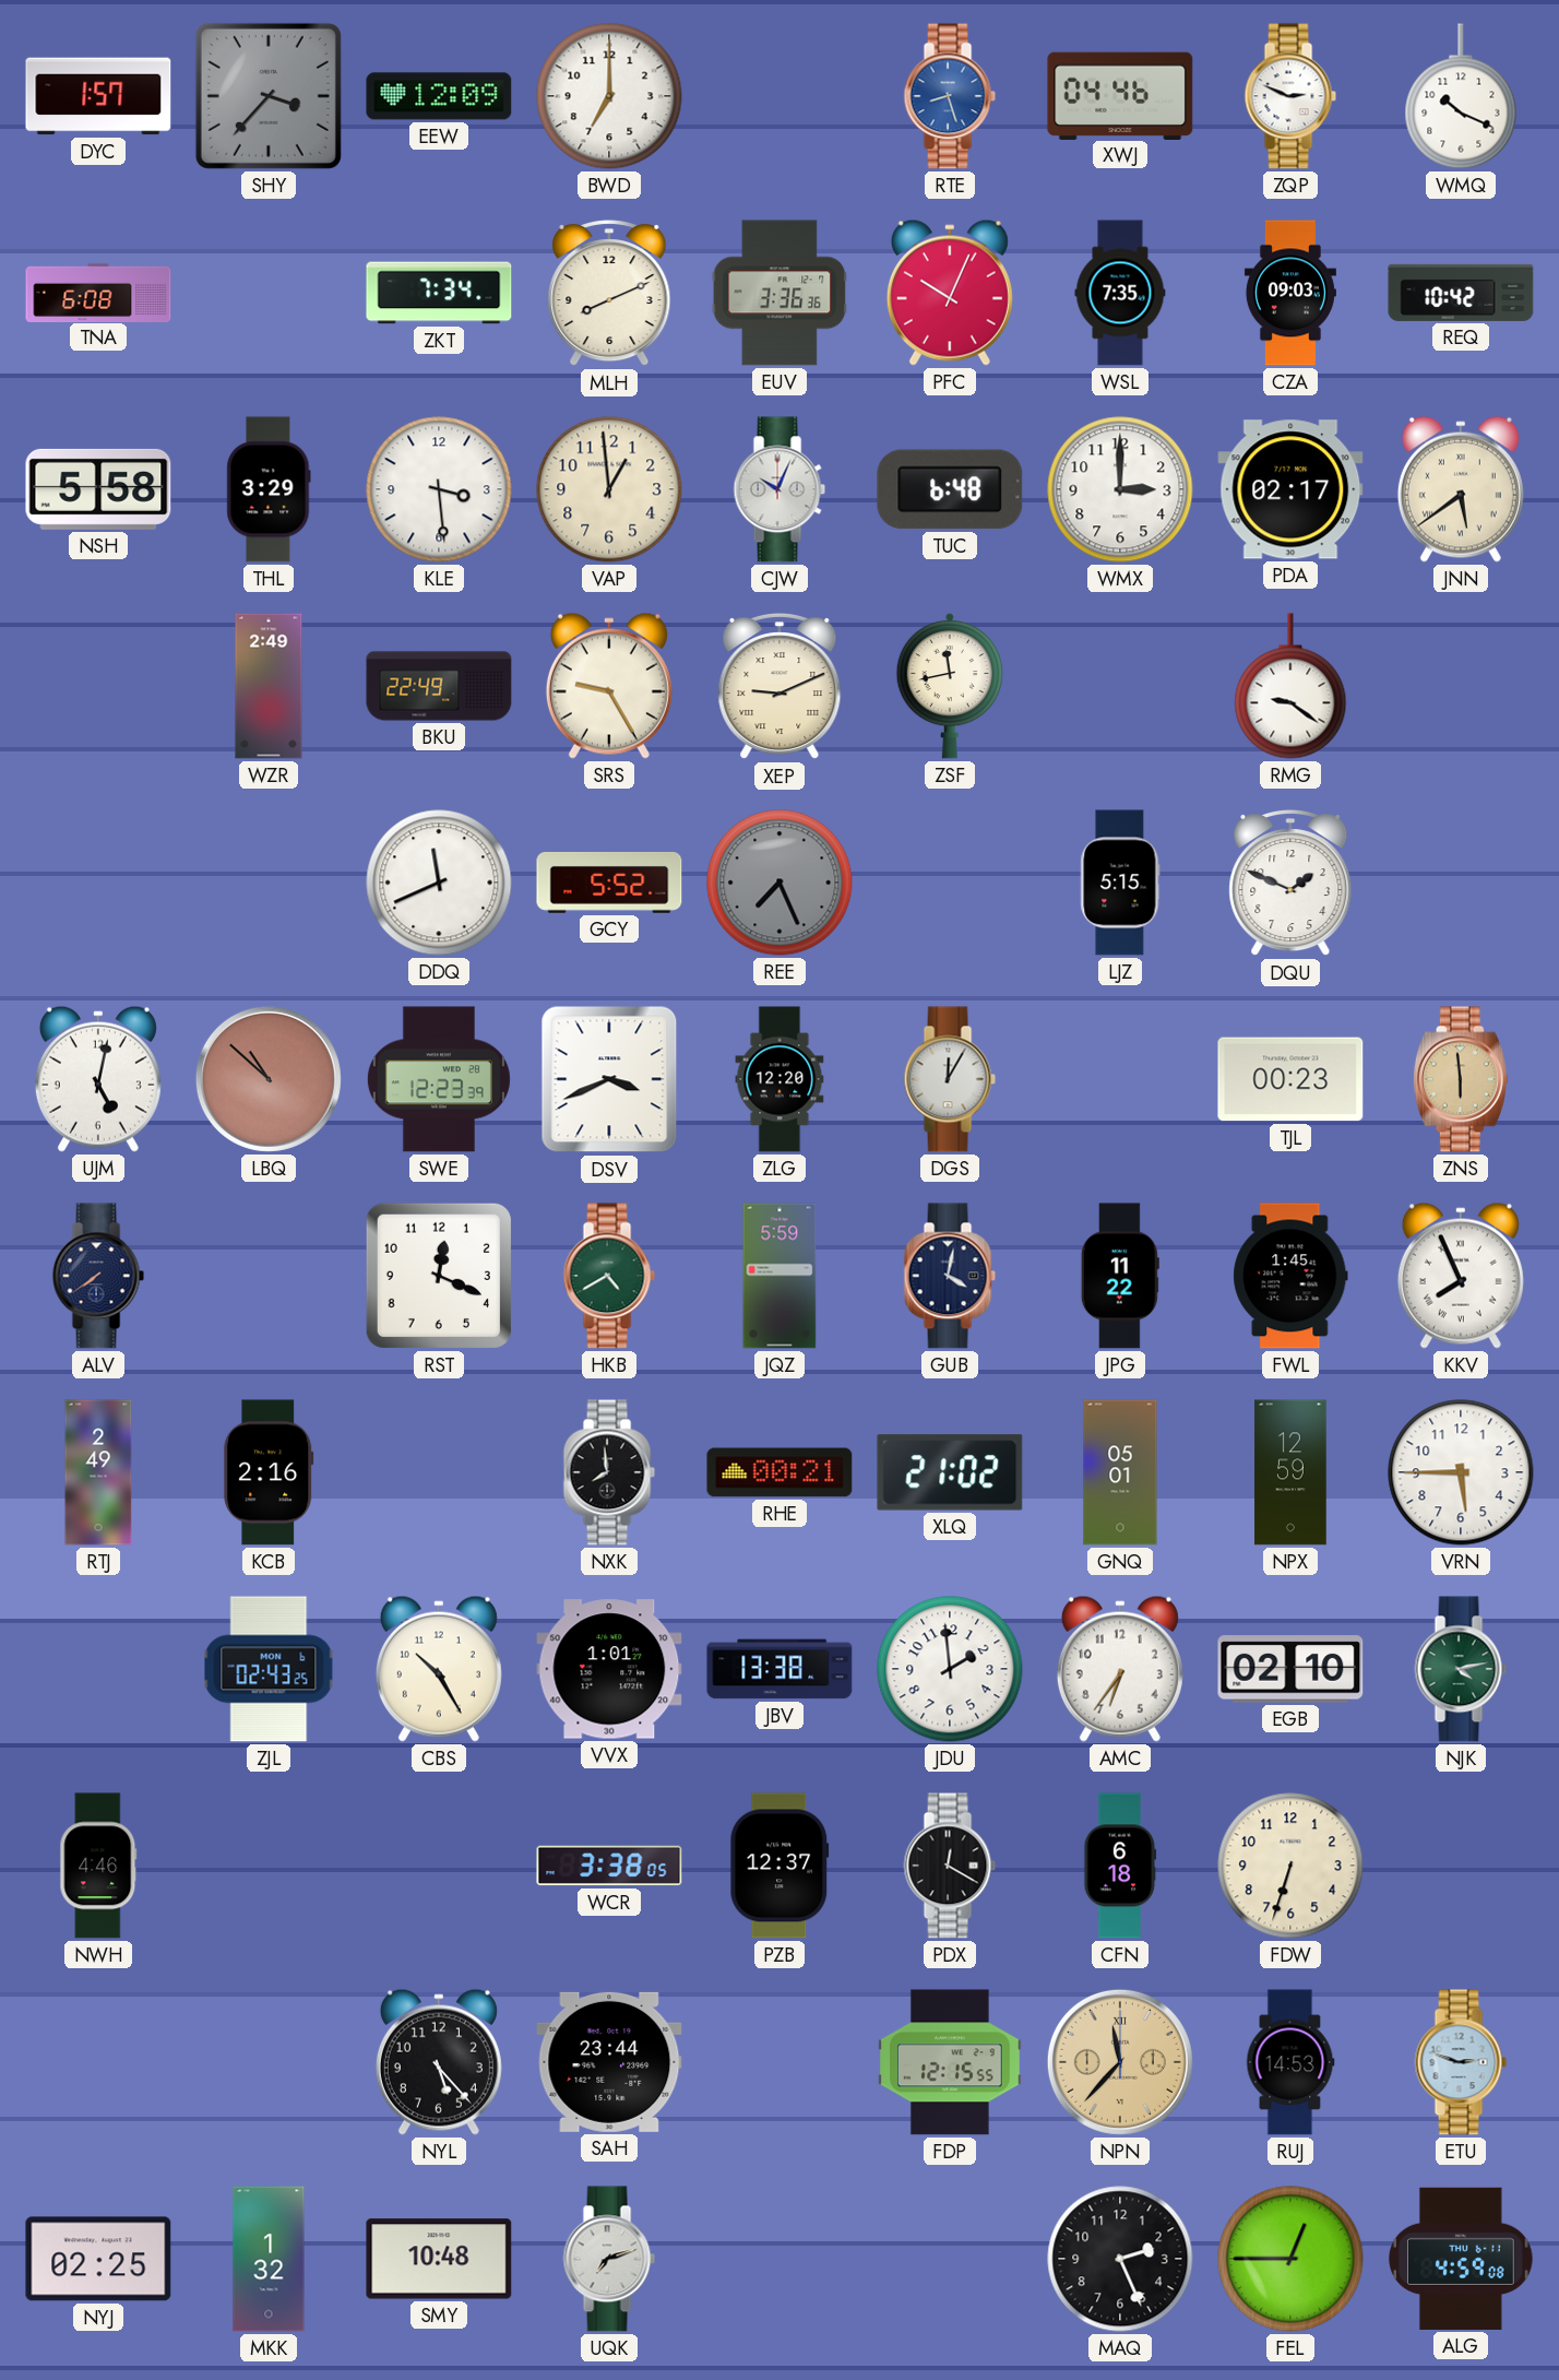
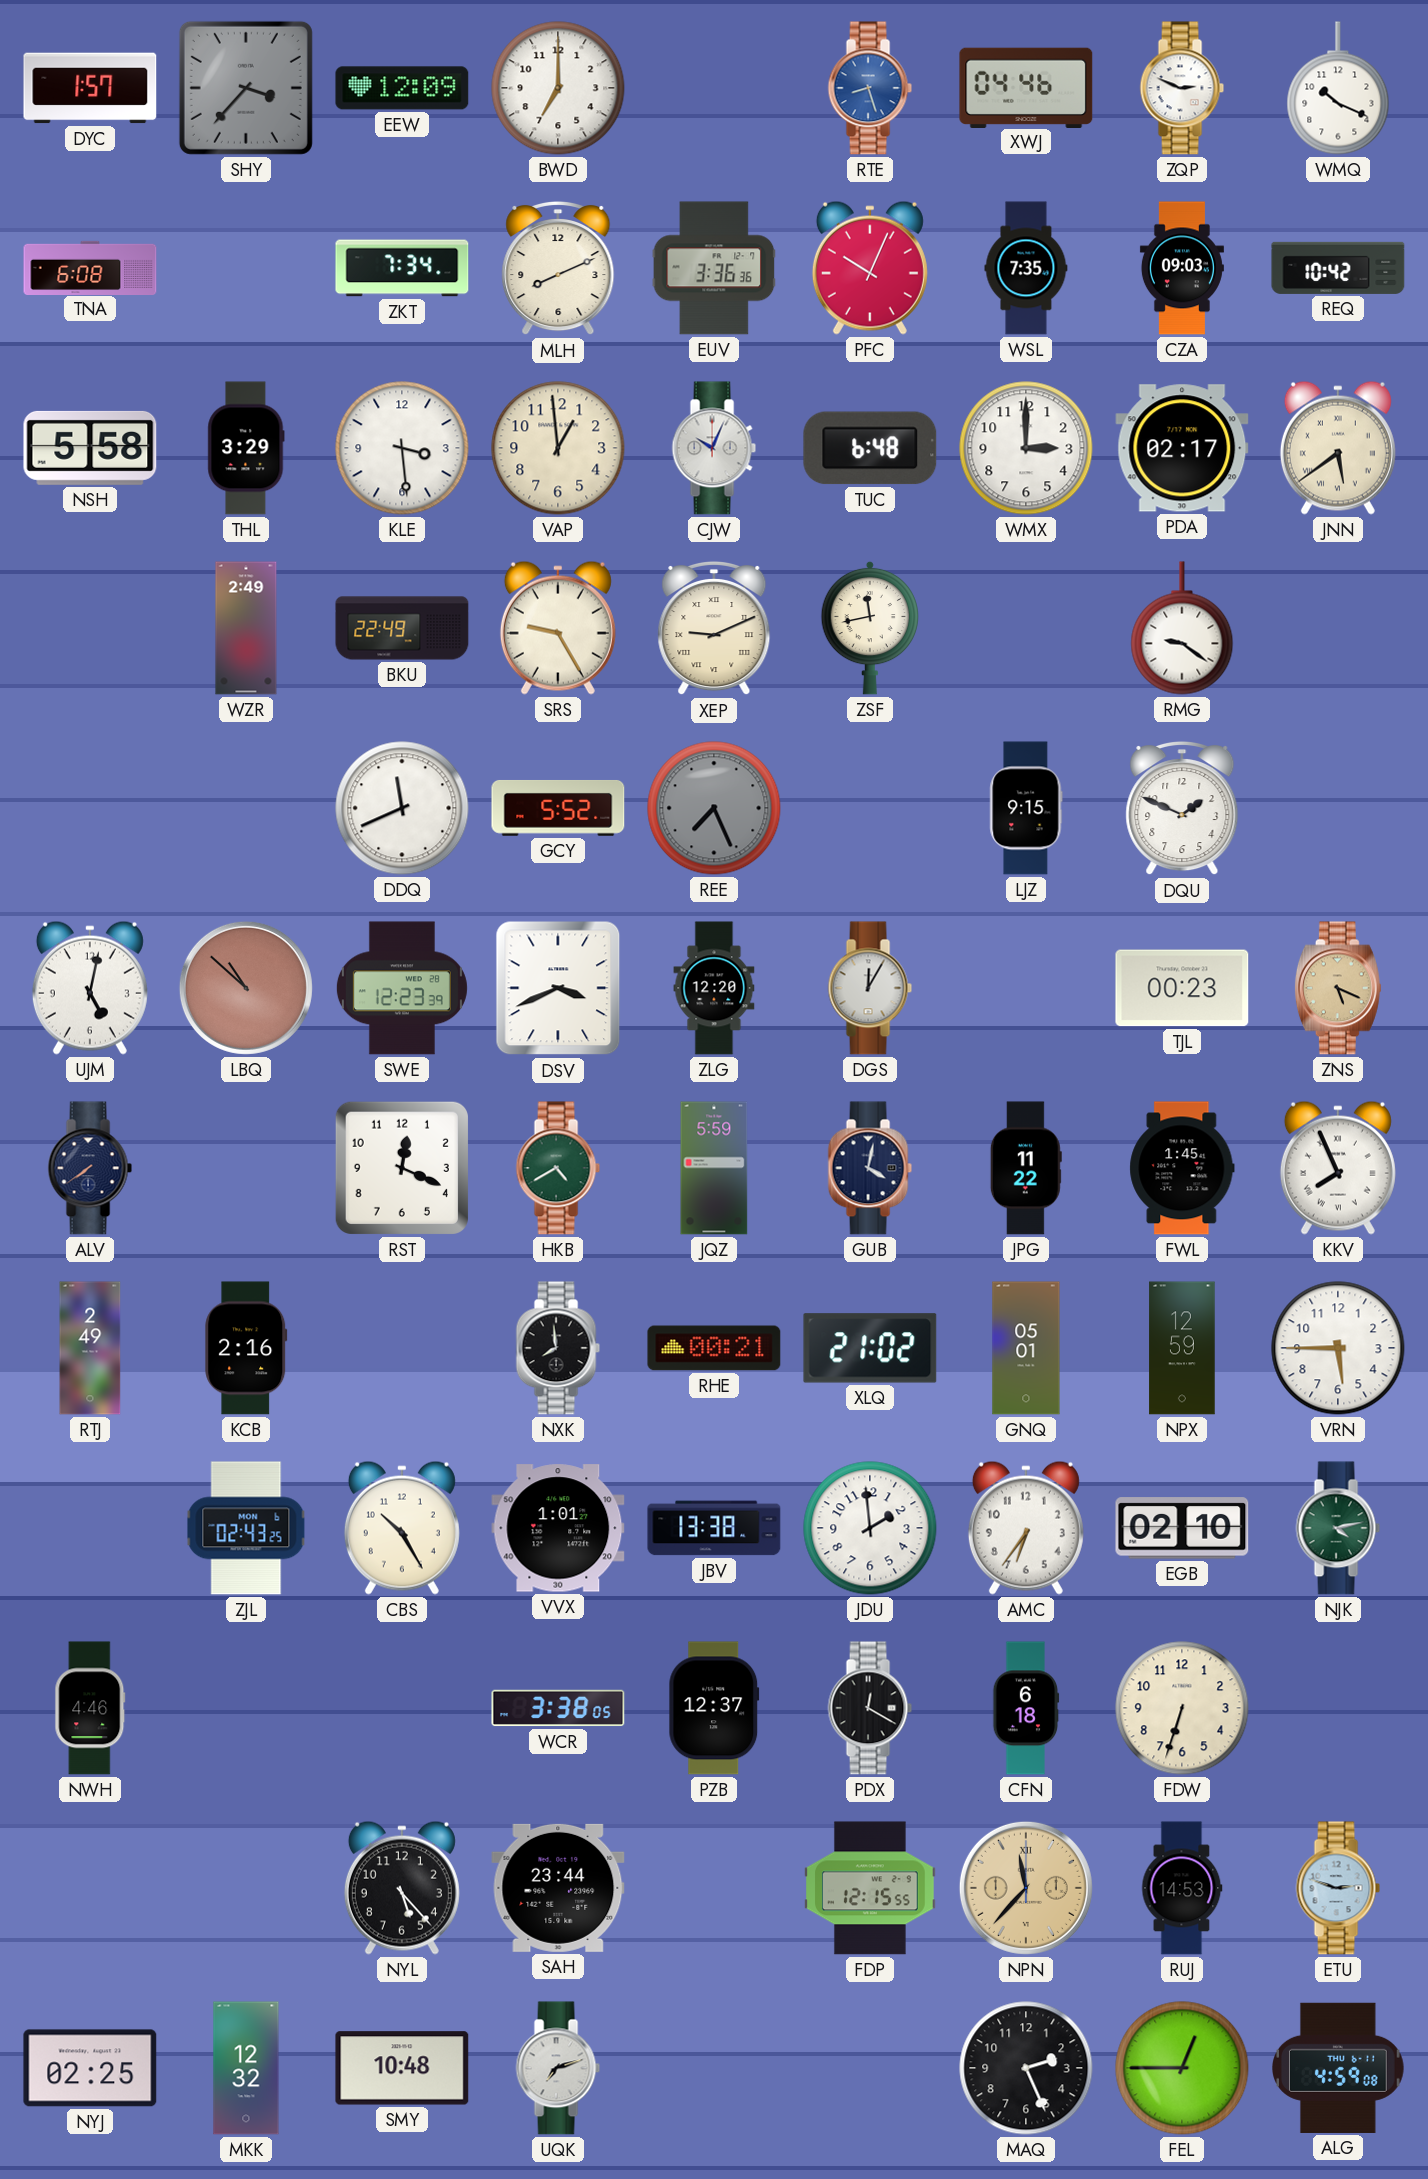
LJZ: 5:15 -> 9:15 (1026, 808)
ZNS: 5:59 -> 5:19 (1338, 988)
MKK: 1:32 -> 12:32 (246, 2068)
